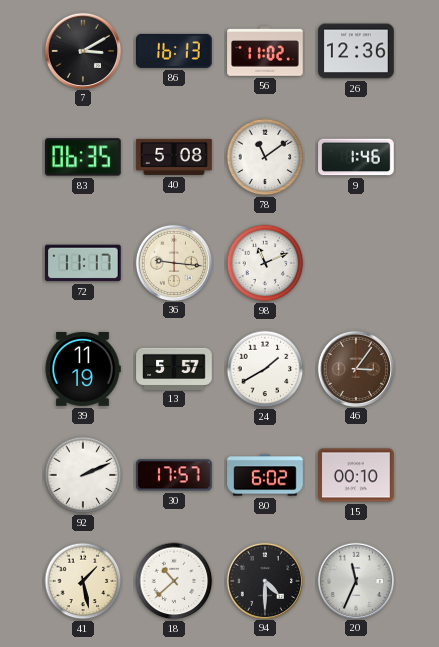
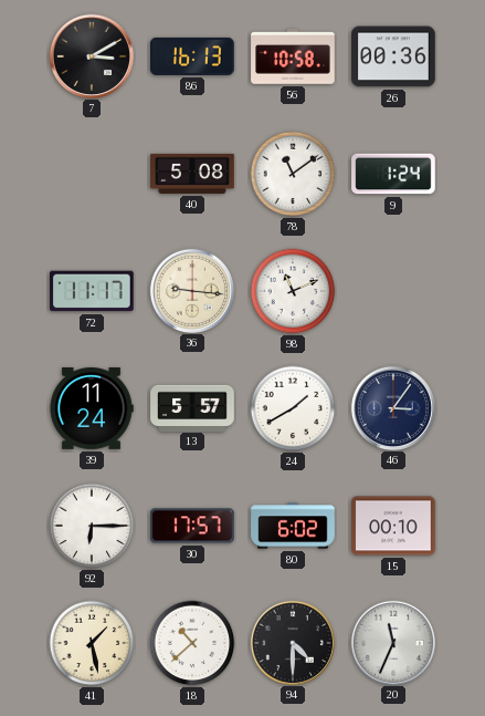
56: 11:02 -> 10:58 (293, 56)
26: 12:36 -> 00:36 (393, 56)
83: 06:35 -> none (83, 157)
9: 1:46 -> 1:24 (393, 174)
39: 11:19 -> 11:24 (92, 409)
46 dial: brown -> navy (392, 407)
92: 2:11 -> 6:15 (92, 526)
